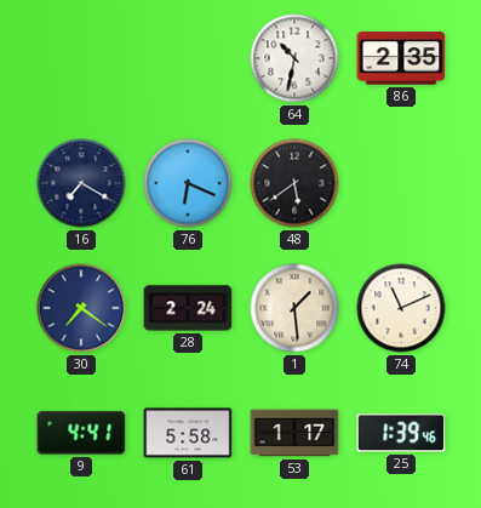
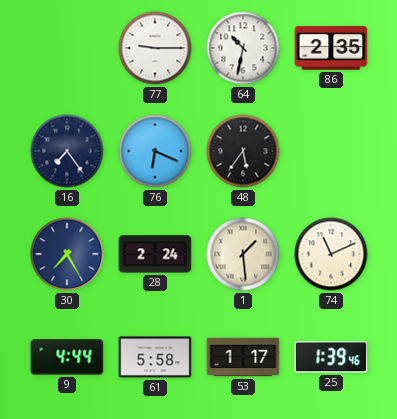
77: none -> 9:15 (155, 48)
16: 7:20 -> 7:24 (67, 151)
48: 5:39 -> 5:36 (243, 151)
30: 7:21 -> 7:25 (67, 254)
9: 4:41 -> 4:44 (67, 357)
